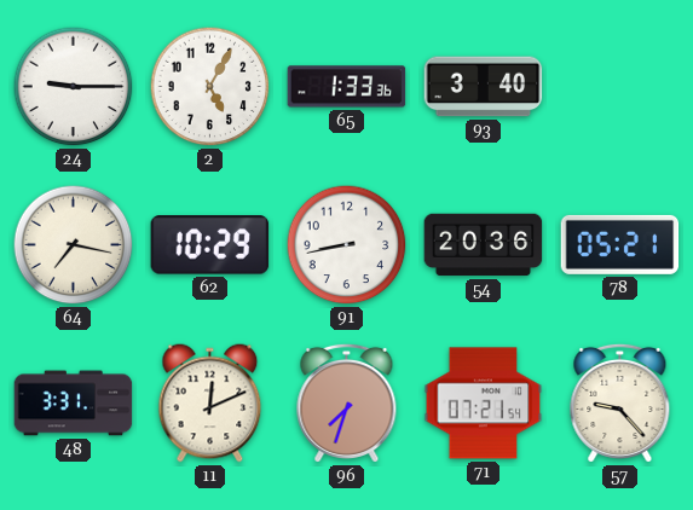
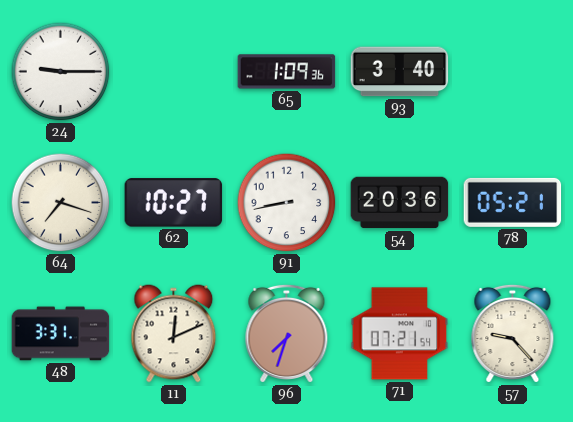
2: 5:05 -> none (210, 87)
65: 1:33 -> 1:09 (287, 72)
64: 7:17 -> 7:18 (61, 203)
62: 10:29 -> 10:27 (174, 203)
